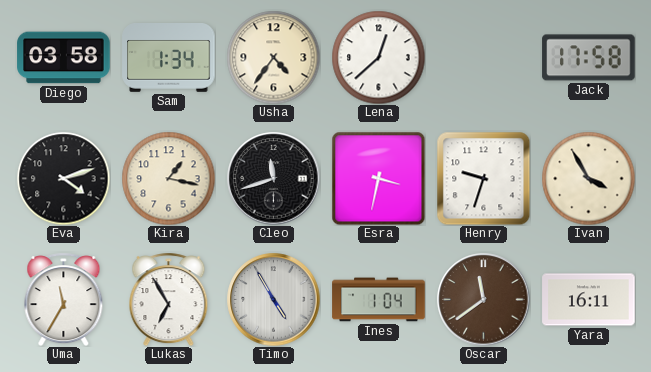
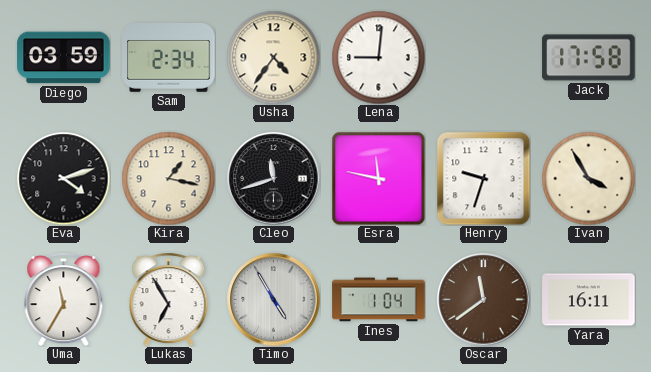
Diego: 03:58 -> 03:59 (64, 58)
Sam: 1:34 -> 2:34 (169, 58)
Lena: 12:38 -> 9:01 (378, 57)
Esra: 3:32 -> 11:47 (378, 178)
